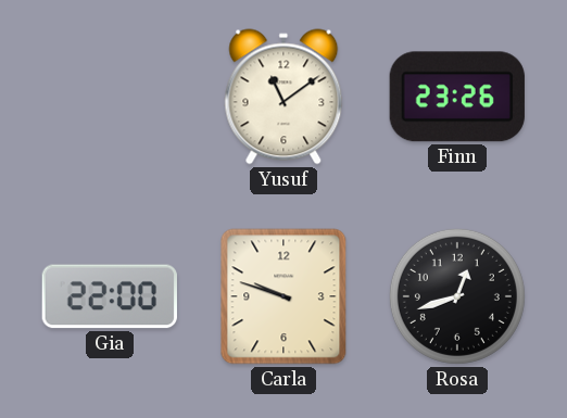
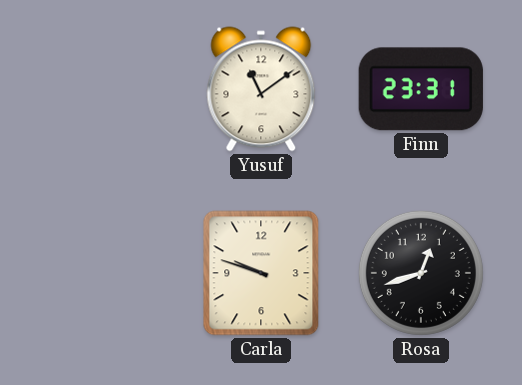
Finn: 23:26 -> 23:31 (421, 89)
Gia: 22:00 -> none (110, 296)
